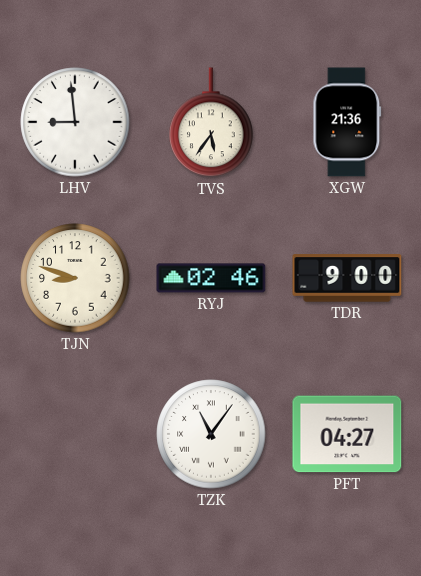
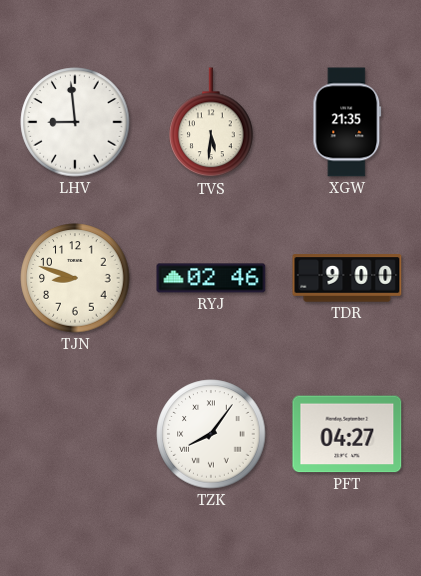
TVS: 5:36 -> 5:31 (211, 123)
XGW: 21:36 -> 21:35 (347, 122)
TZK: 11:06 -> 8:06 (211, 434)
